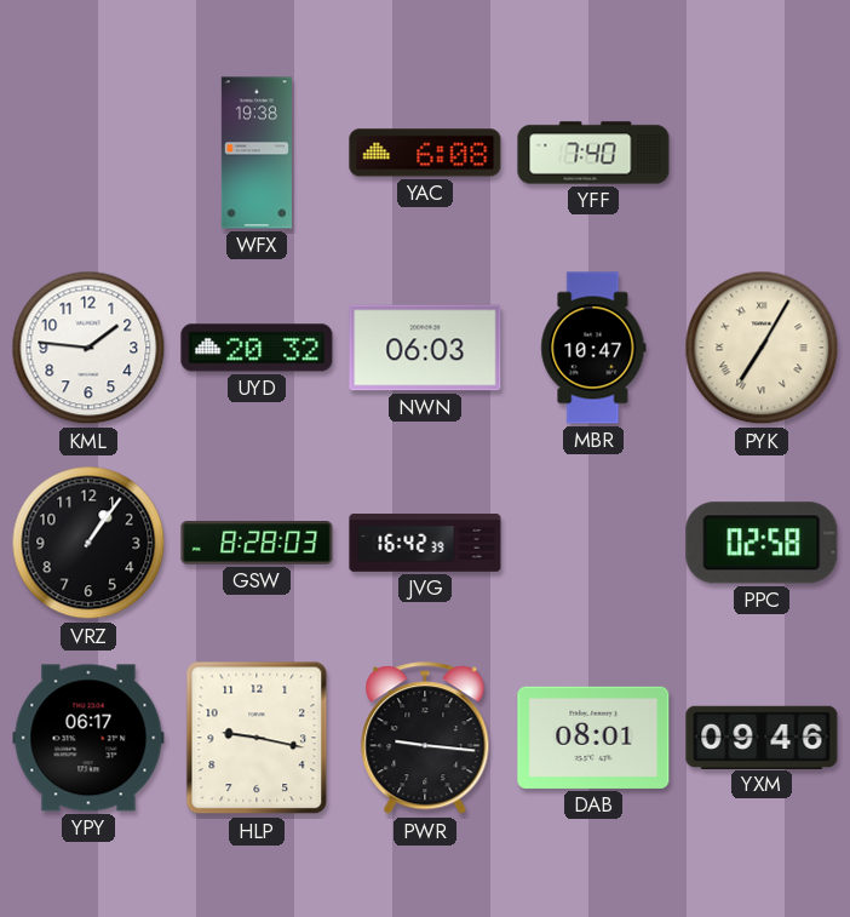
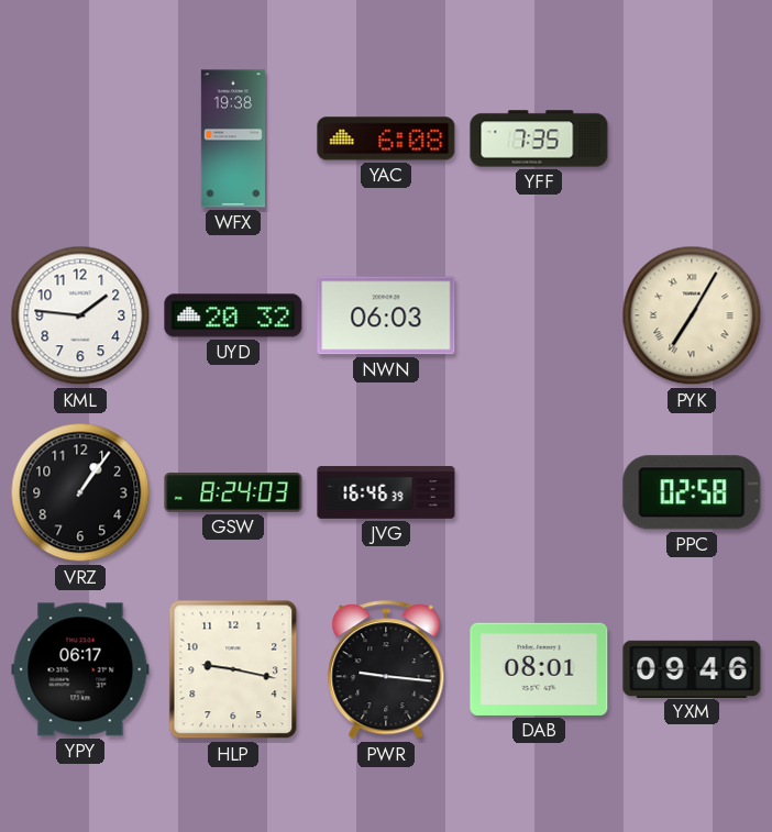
YFF: 7:40 -> 7:35 (539, 138)
MBR: 10:47 -> none (593, 348)
GSW: 8:28 -> 8:24 (233, 493)
JVG: 16:42 -> 16:46 (386, 492)
